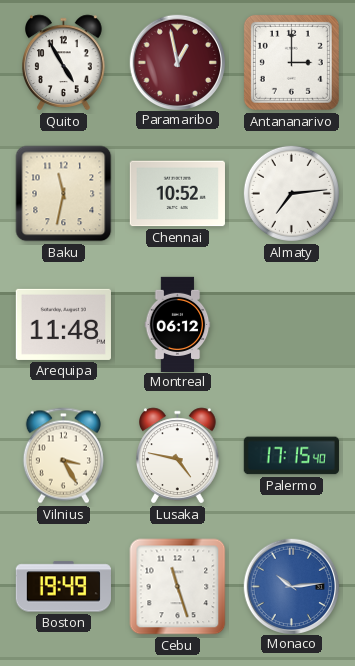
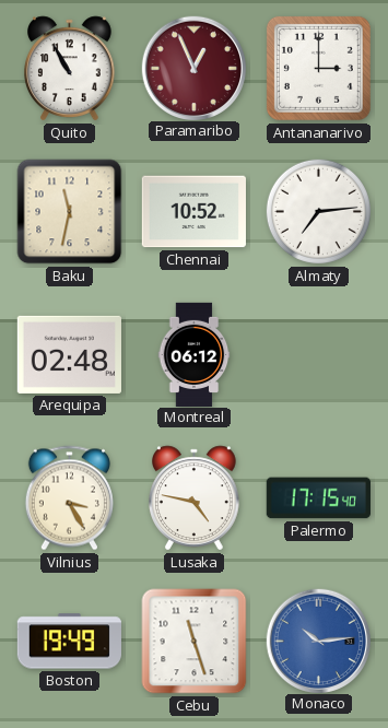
Quito: 4:55 -> 10:55 (70, 69)
Paramaribo: 12:58 -> 12:56 (193, 68)
Arequipa: 11:48 -> 02:48 (69, 354)
